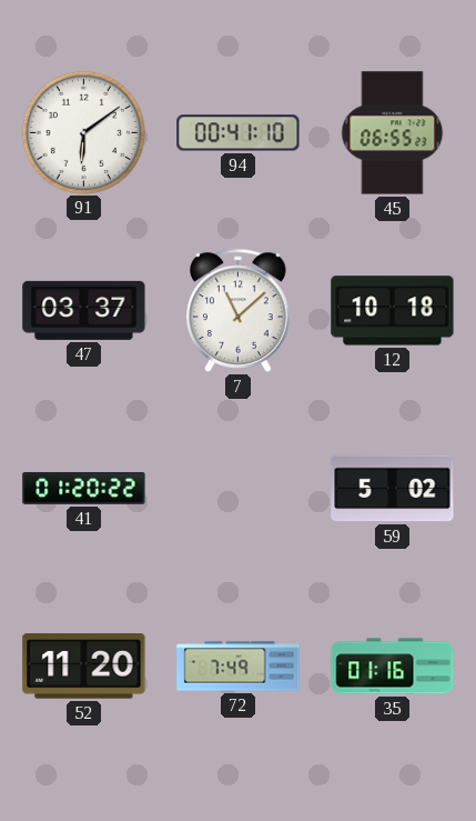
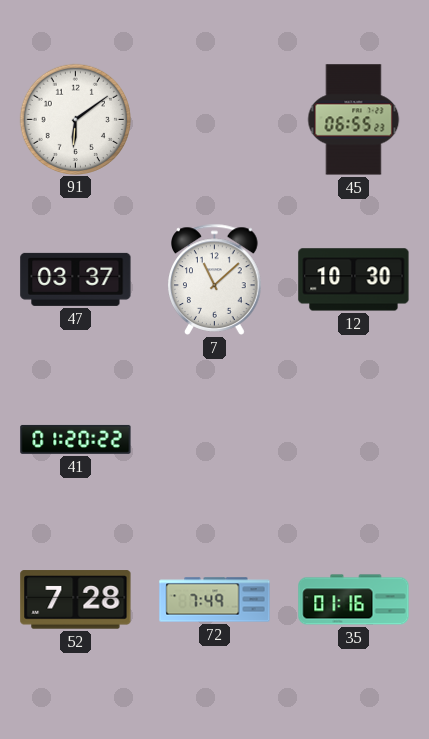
94: 00:41 -> none (239, 133)
12: 10:18 -> 10:30 (354, 280)
59: 5:02 -> none (393, 489)
52: 11:20 -> 7:28 (76, 600)
